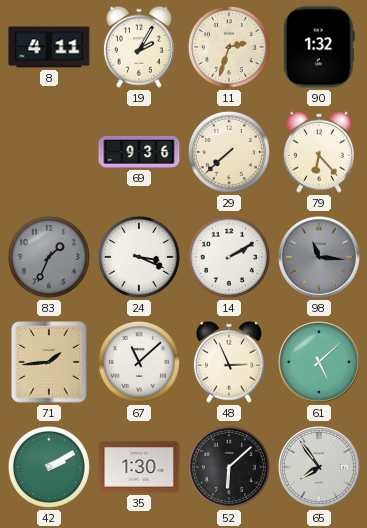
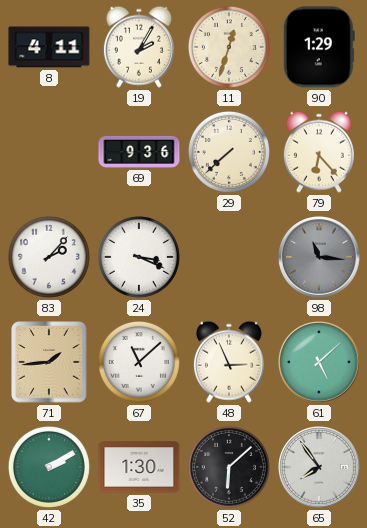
11: 2:33 -> 12:33 (229, 47)
90: 1:32 -> 1:29 (319, 47)
83: 1:34 -> 2:07 (49, 257)
83 dial: grey -> white (49, 257)
14: 2:10 -> none (229, 257)
